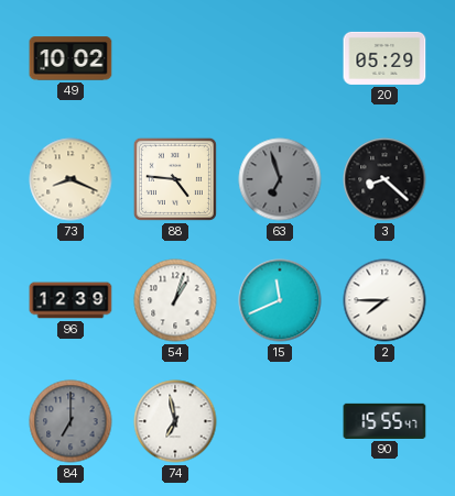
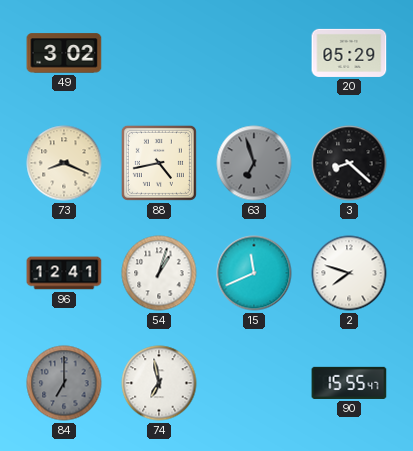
49: 10:02 -> 3:02 (64, 53)
88: 4:46 -> 4:43 (159, 163)
96: 12:39 -> 12:41 (64, 273)
2: 7:45 -> 7:48 (349, 273)
